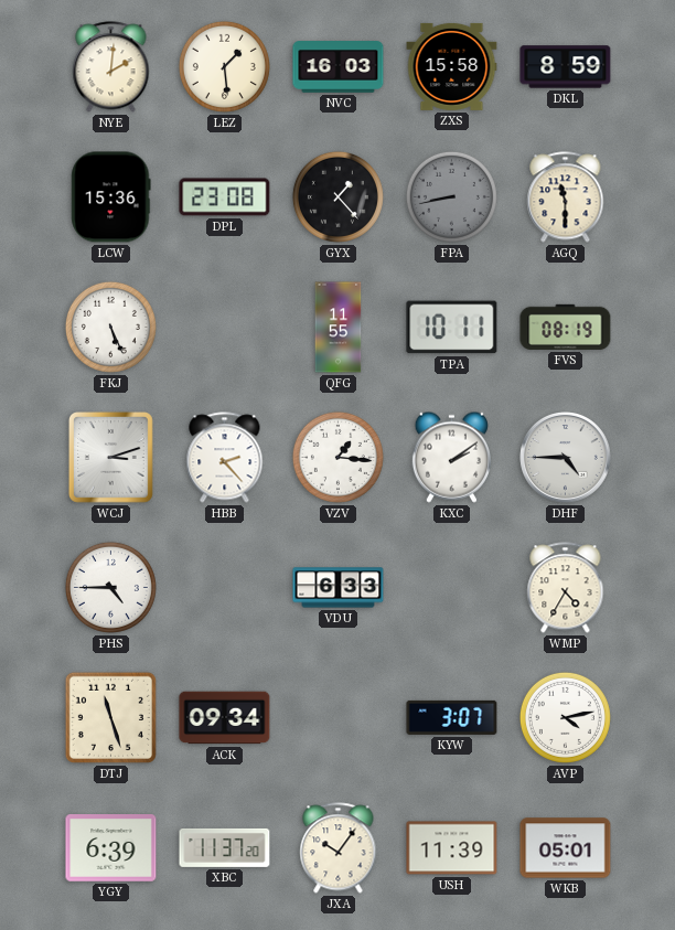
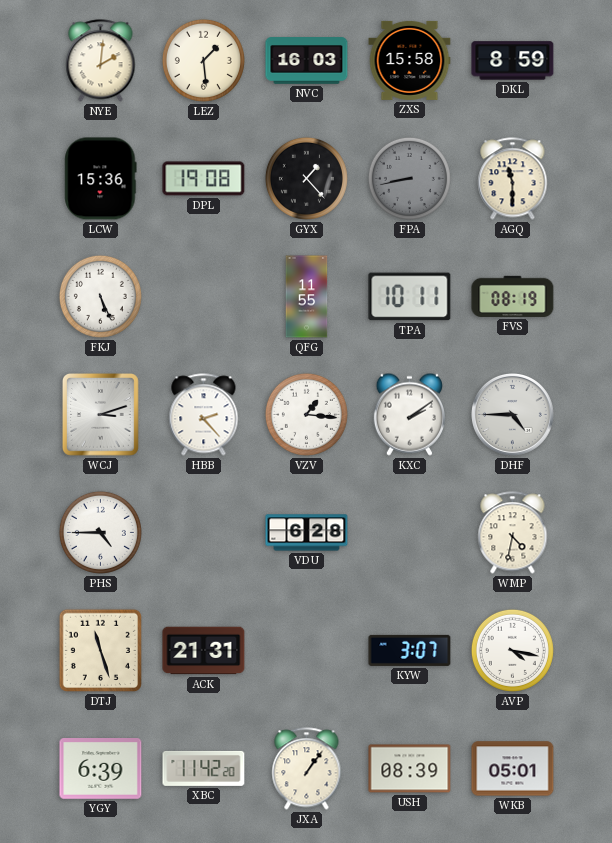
DPL: 23:08 -> 19:08 (204, 179)
VDU: 6:33 -> 6:28 (307, 533)
WMP: 4:35 -> 4:32 (513, 533)
ACK: 09:34 -> 21:31 (204, 651)
AVP: 4:13 -> 4:17 (512, 650)
XBC: 11:37 -> 11:42 (204, 768)
JXA: 10:06 -> 1:06 (307, 769)
USH: 11:39 -> 08:39 (410, 769)
